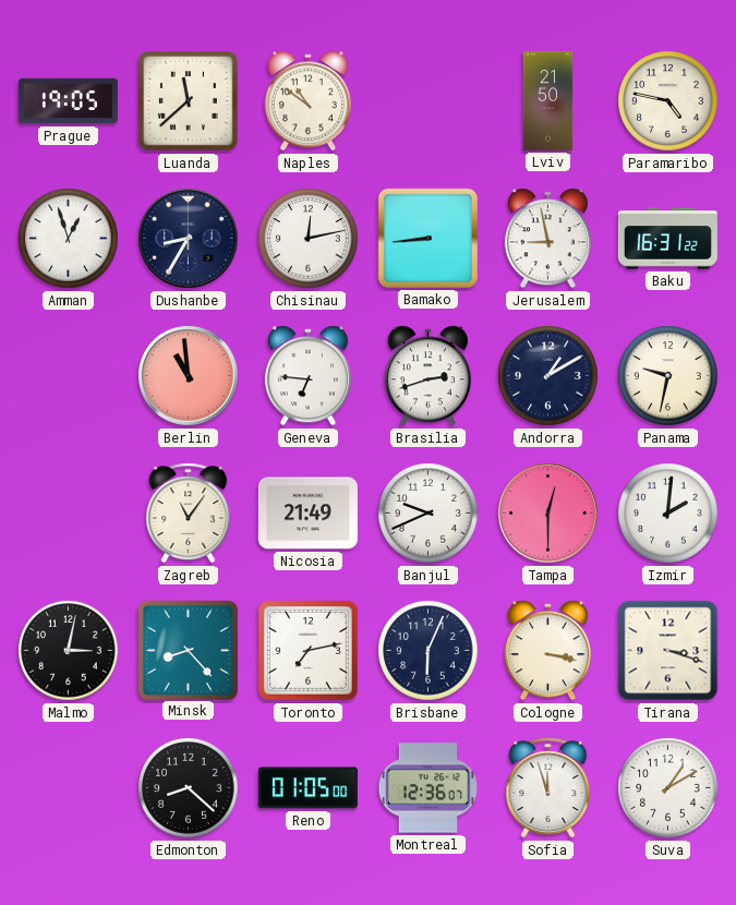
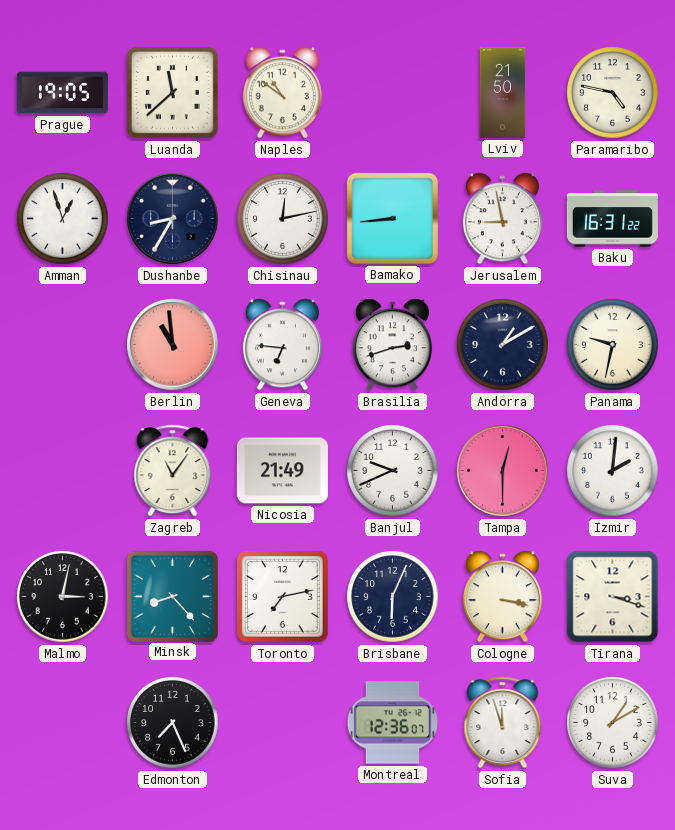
Edmonton: 8:22 -> 7:26 (173, 723)
Reno: 01:05 -> none (307, 788)
